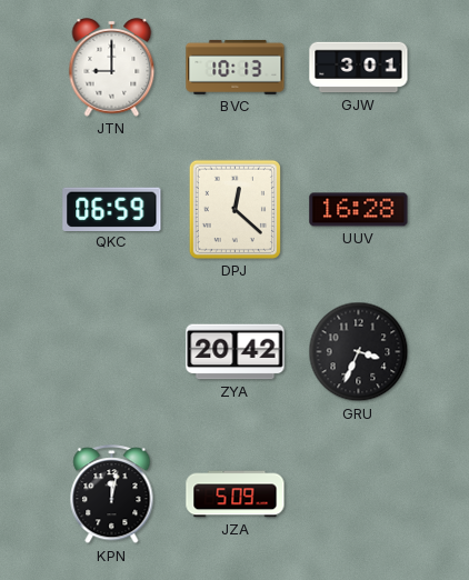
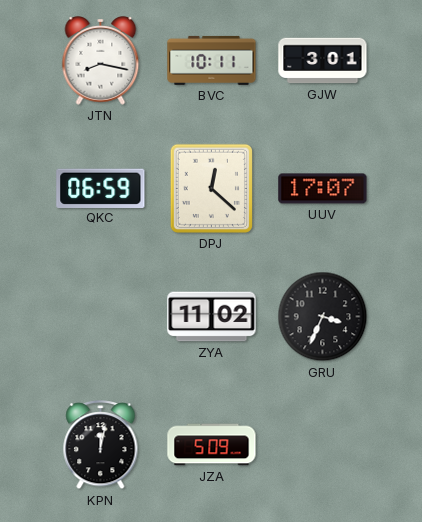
JTN: 9:00 -> 8:17 (101, 61)
BVC: 10:13 -> 10:11 (212, 60)
UUV: 16:28 -> 17:07 (323, 189)
ZYA: 20:42 -> 11:02 (212, 317)
